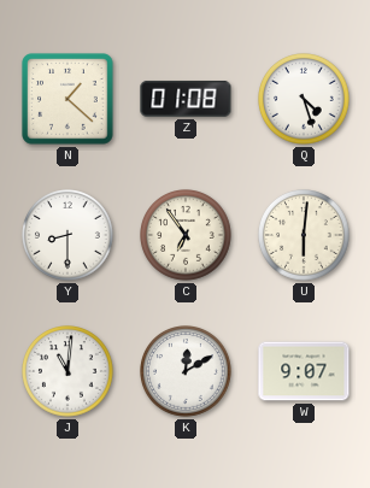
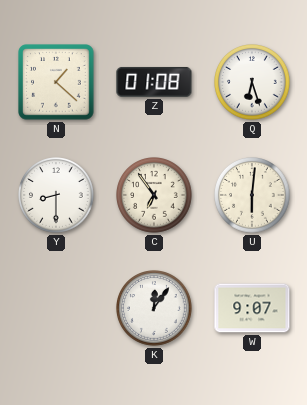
Q: 4:27 -> 6:27 (253, 83)
J: 11:01 -> none (69, 372)
K: 12:10 -> 12:06 (155, 309)
